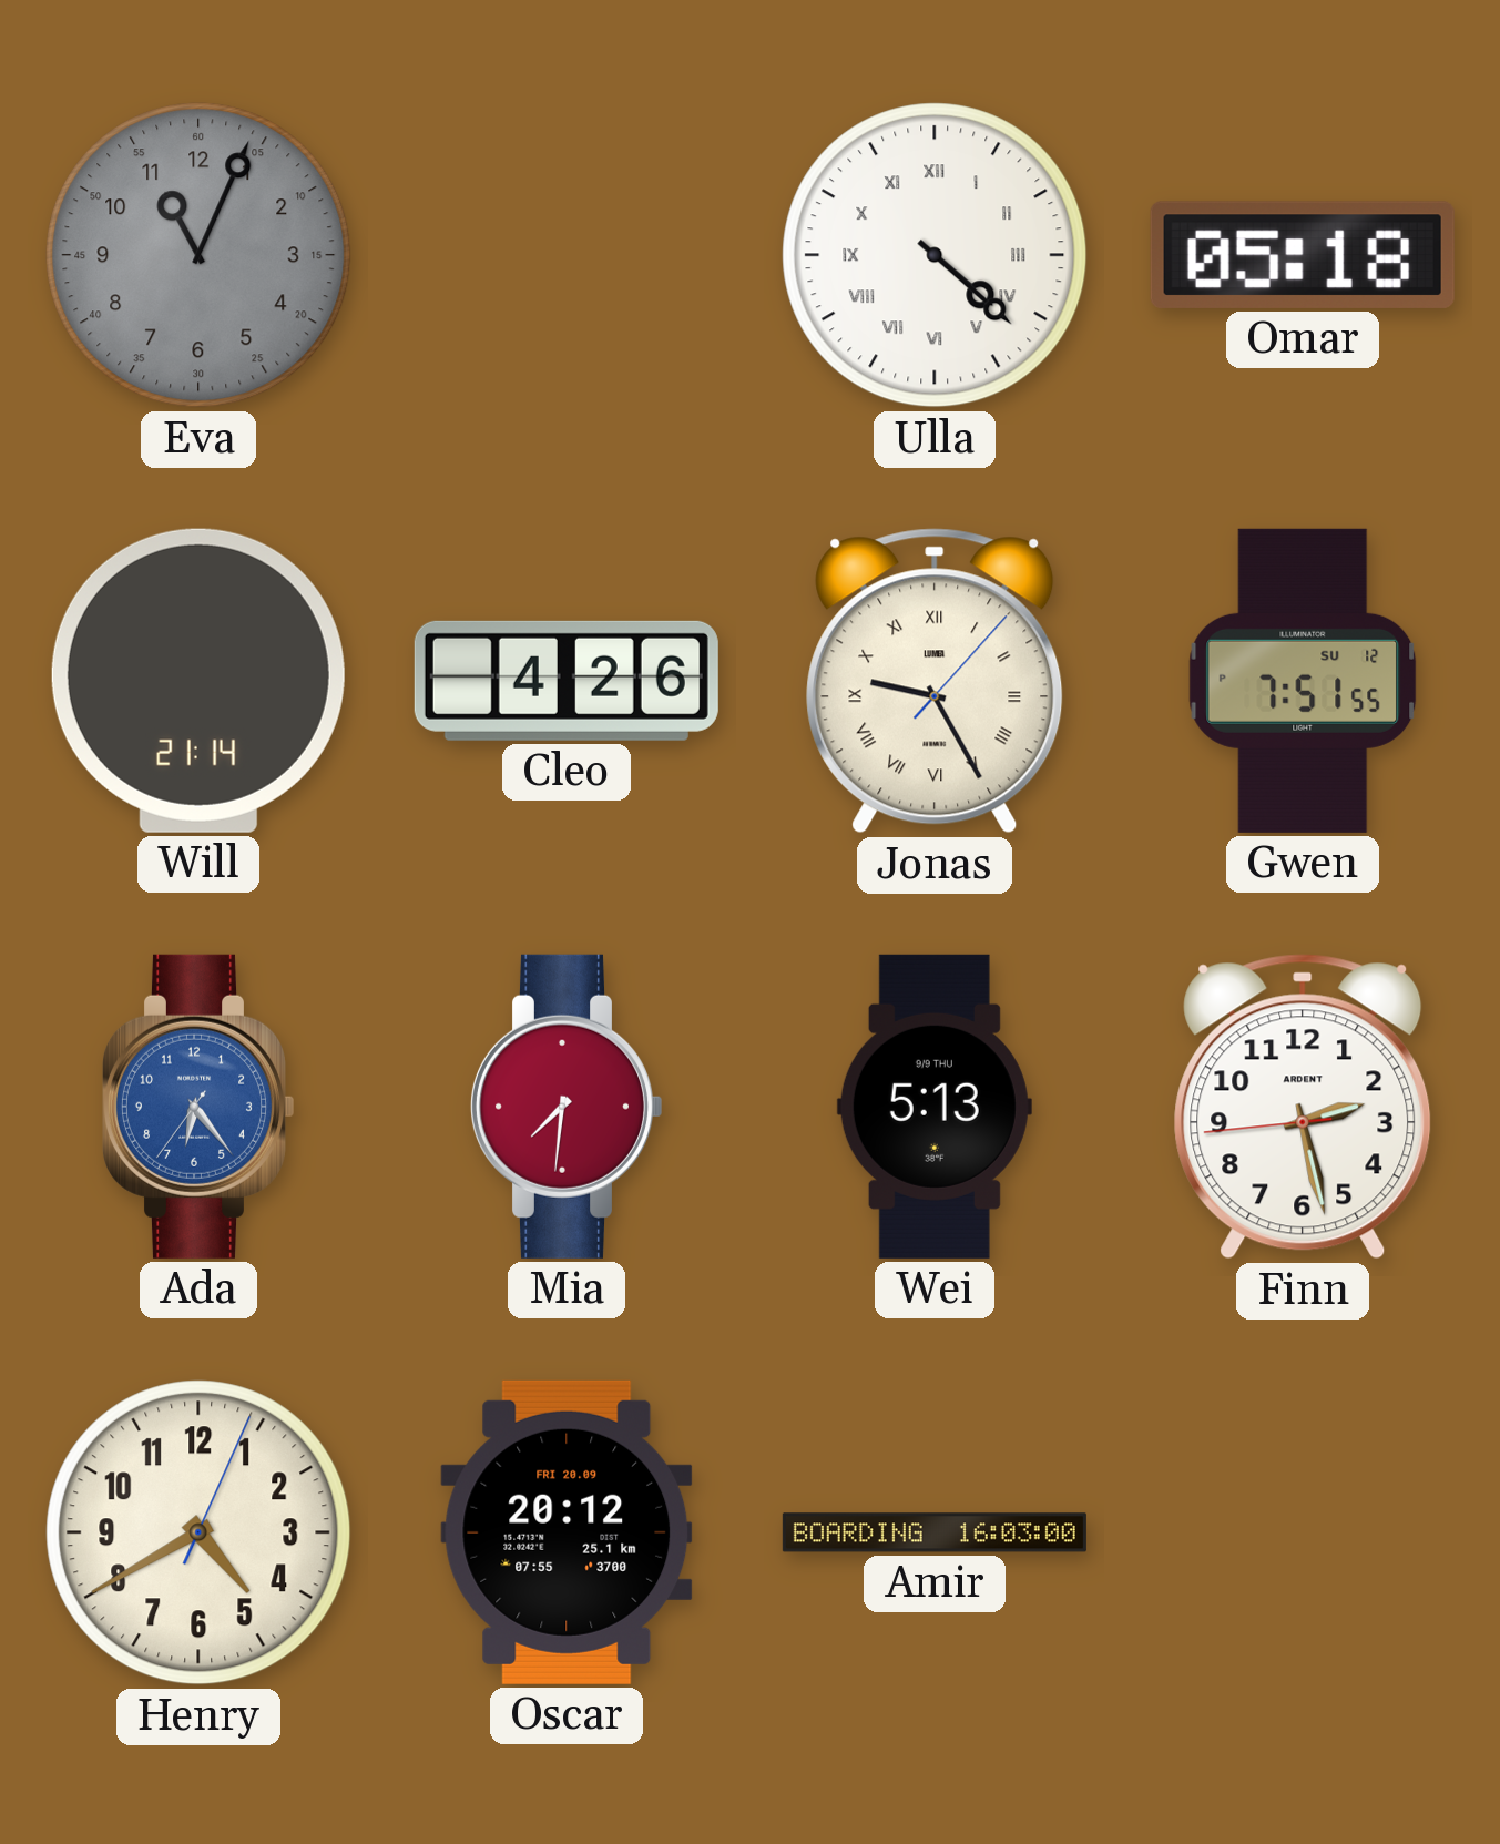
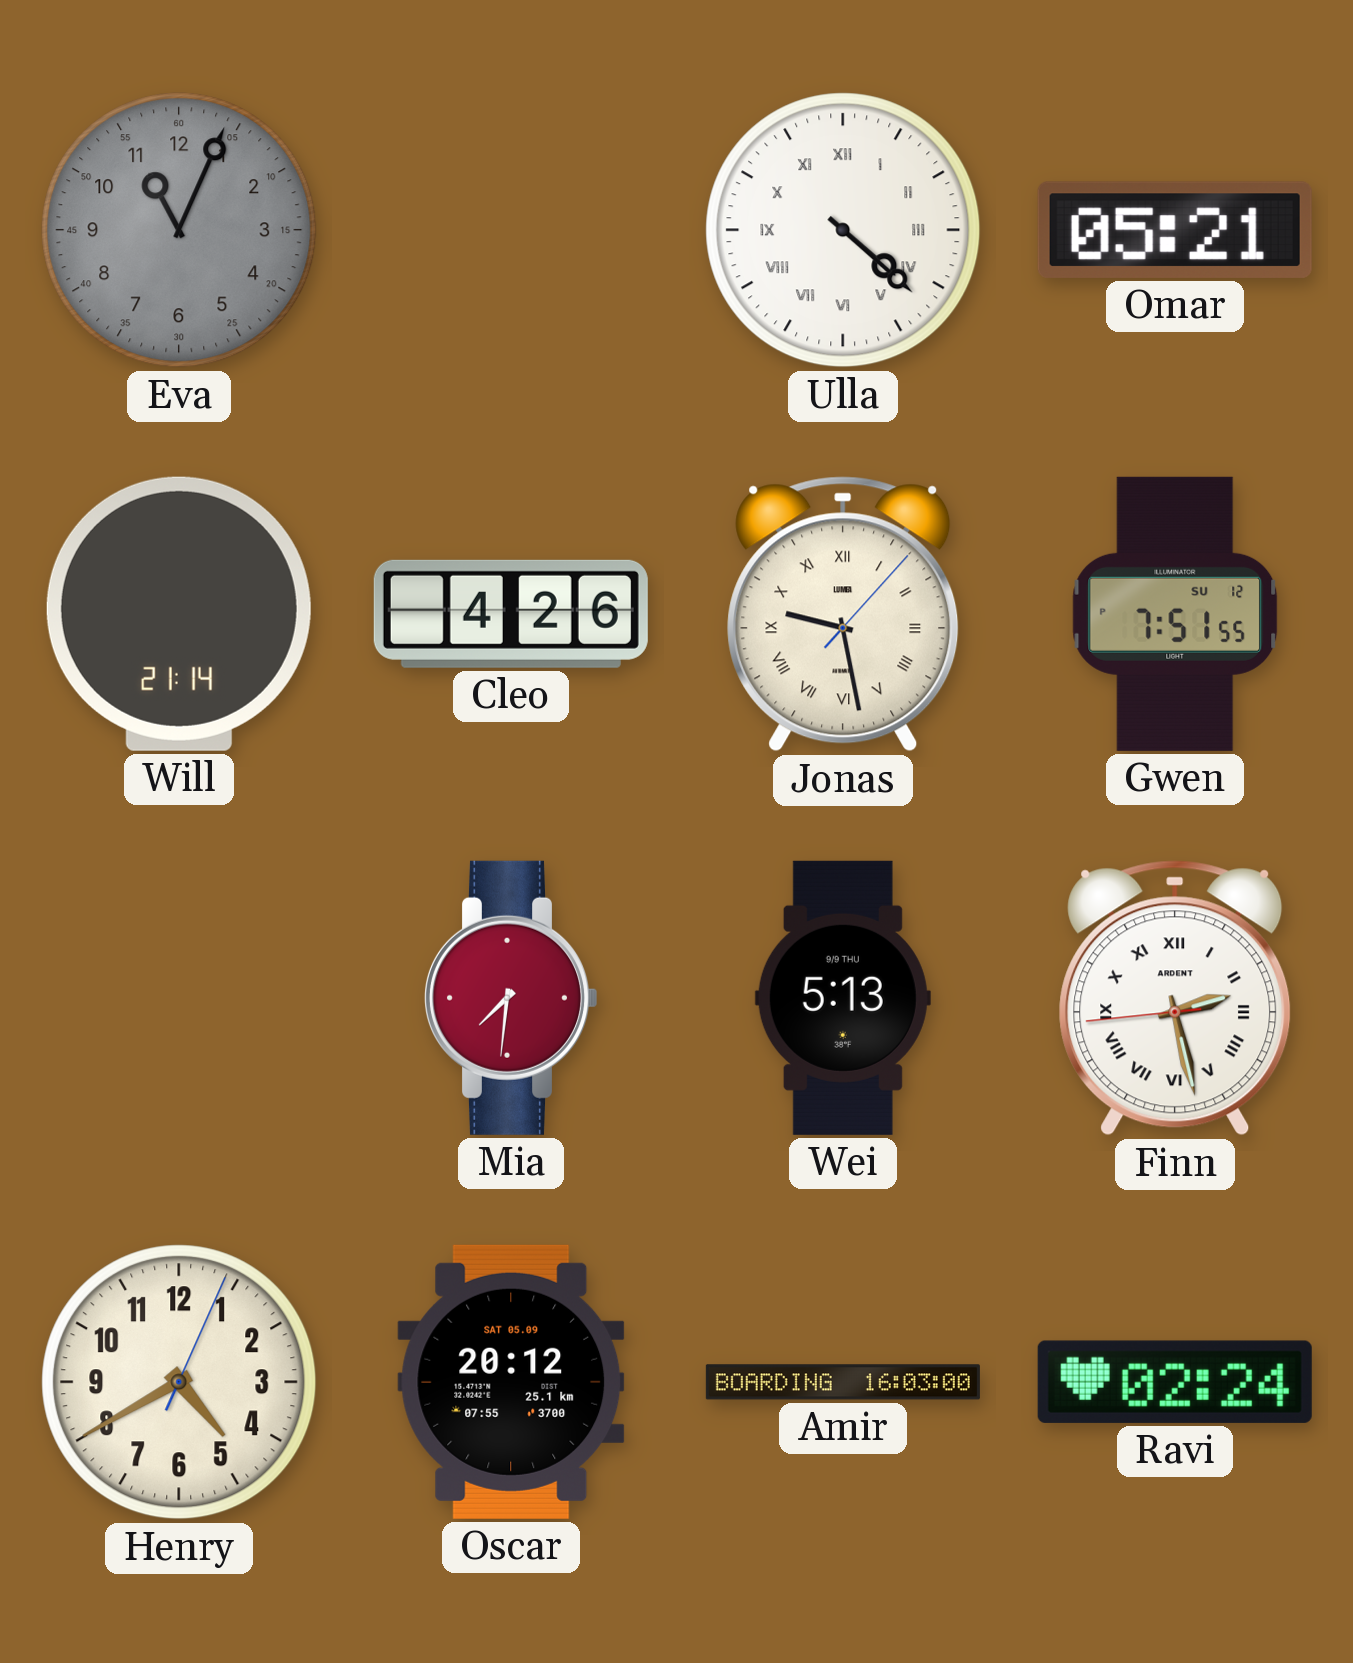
Omar: 05:18 -> 05:21 (1175, 230)
Jonas: 9:25 -> 9:28 (843, 614)
Ada: 6:23 -> none (197, 1107)
Finn numerals: Arabic -> Roman (1175, 998)
Oscar date: FRI 20.09 -> SAT 05.09 (511, 1382)
Ravi: none -> 02:24 (1175, 1382)
